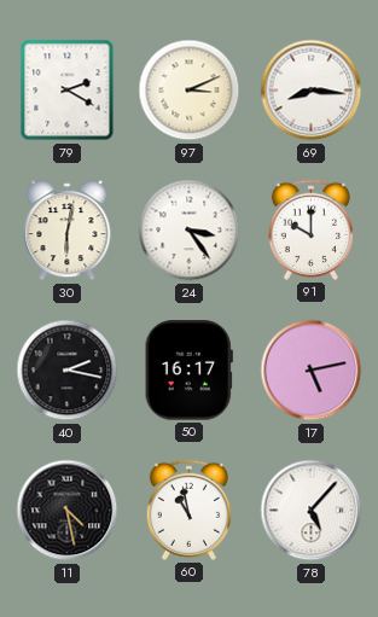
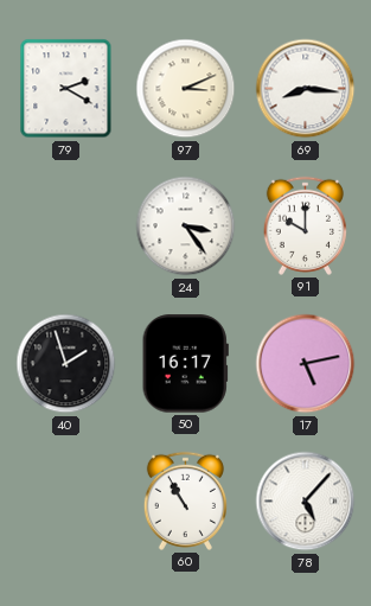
30: 6:02 -> none (68, 231)
40: 2:17 -> 1:57 (66, 364)
11: 4:28 -> none (68, 511)
60: 10:58 -> 10:55 (185, 500)
